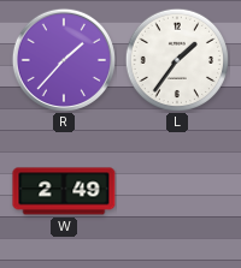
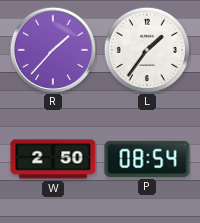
W: 2:49 -> 2:50 (53, 159)
P: none -> 08:54 (147, 159)
